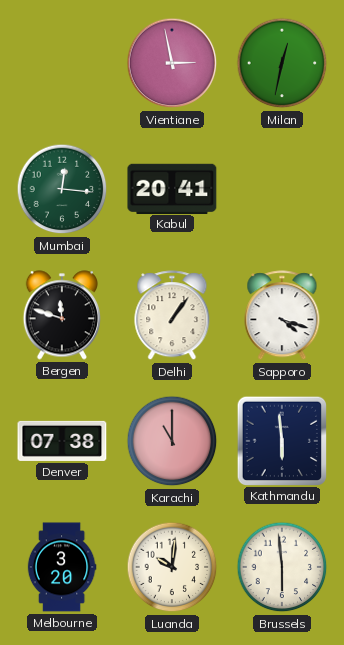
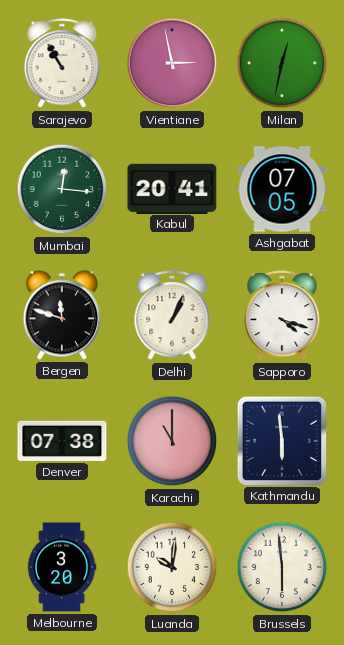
Sarajevo: none -> 10:55 (62, 64)
Ashgabat: none -> 07:05 (282, 189)
Delhi: 1:06 -> 1:04 (172, 316)
